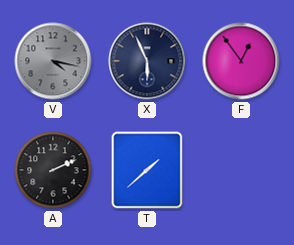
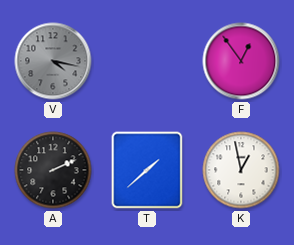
X: 5:56 -> none (147, 61)
K: none -> 12:58 (241, 170)
